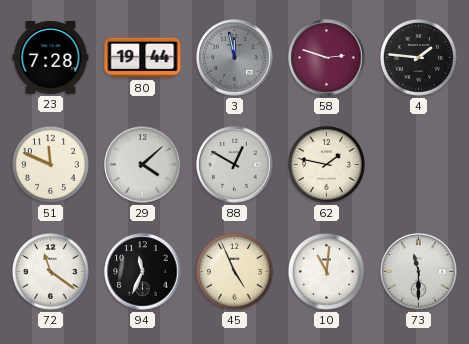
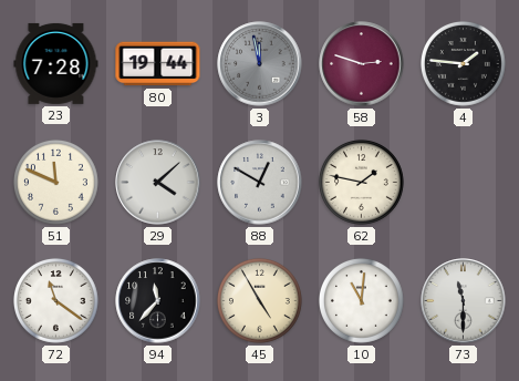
94: 11:34 -> 11:37 (158, 301)
45: 4:56 -> 4:55 (259, 300)
